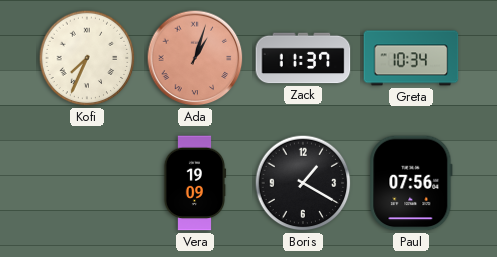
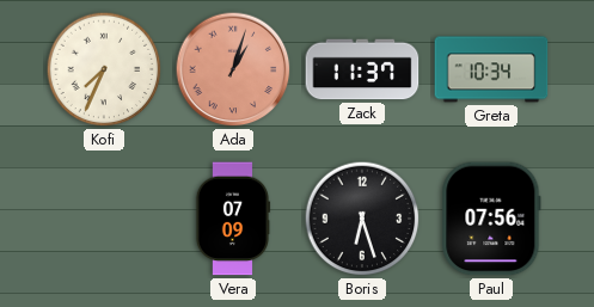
Vera: 19:09 -> 07:09 (233, 219)
Boris: 1:20 -> 6:27 (362, 219)
